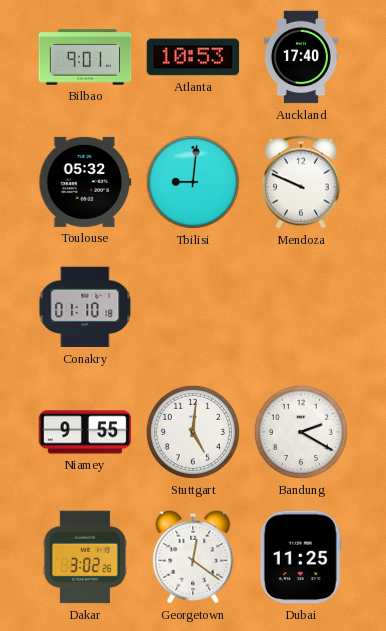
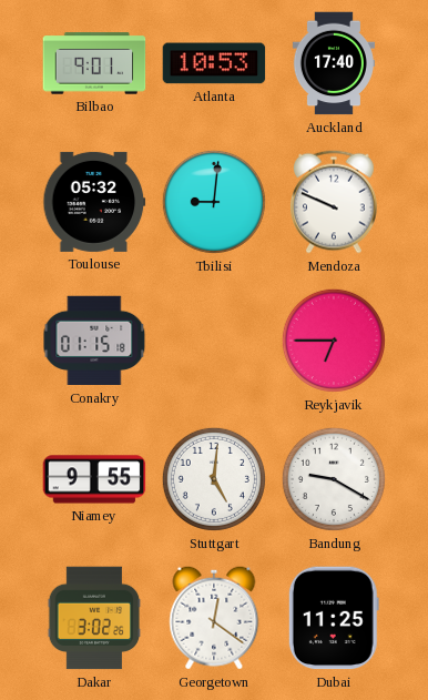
Conakry: 01:10 -> 01:15 (94, 341)
Reykjavik: none -> 6:45 (334, 341)
Bandung: 2:20 -> 9:20 (334, 479)
